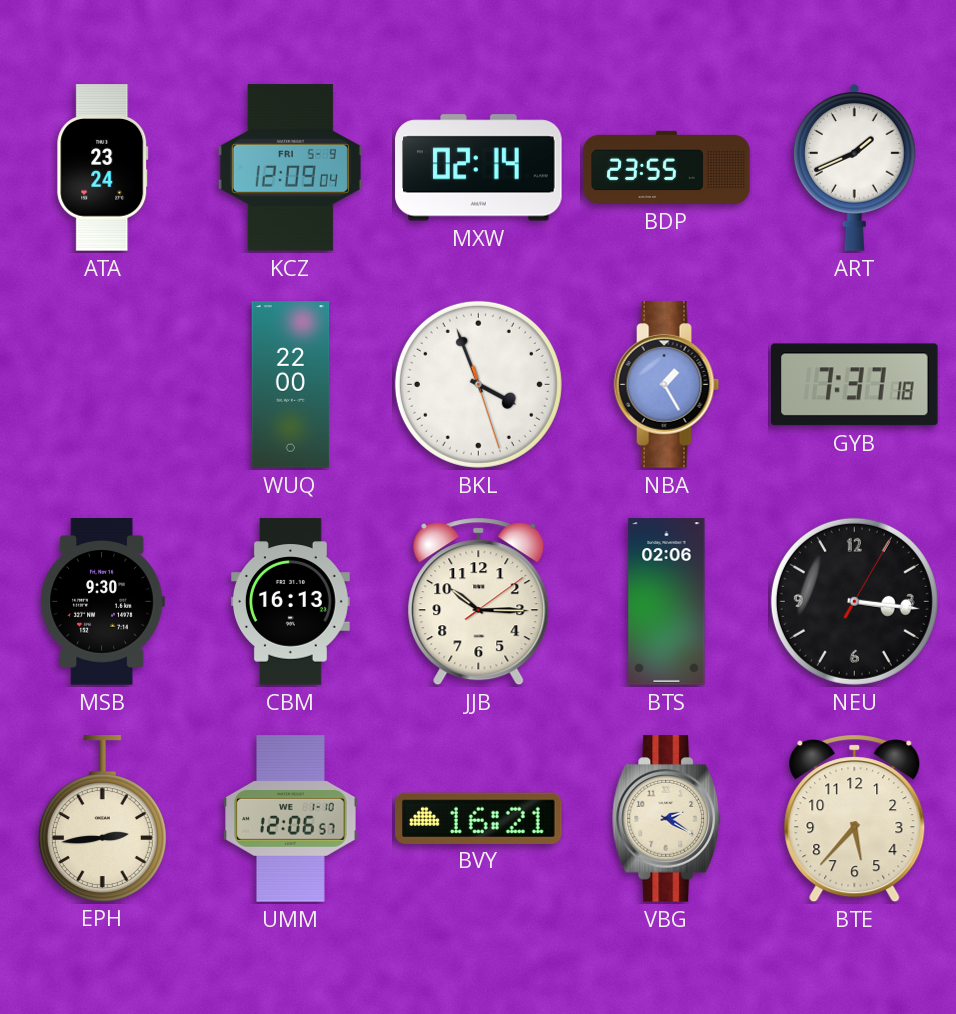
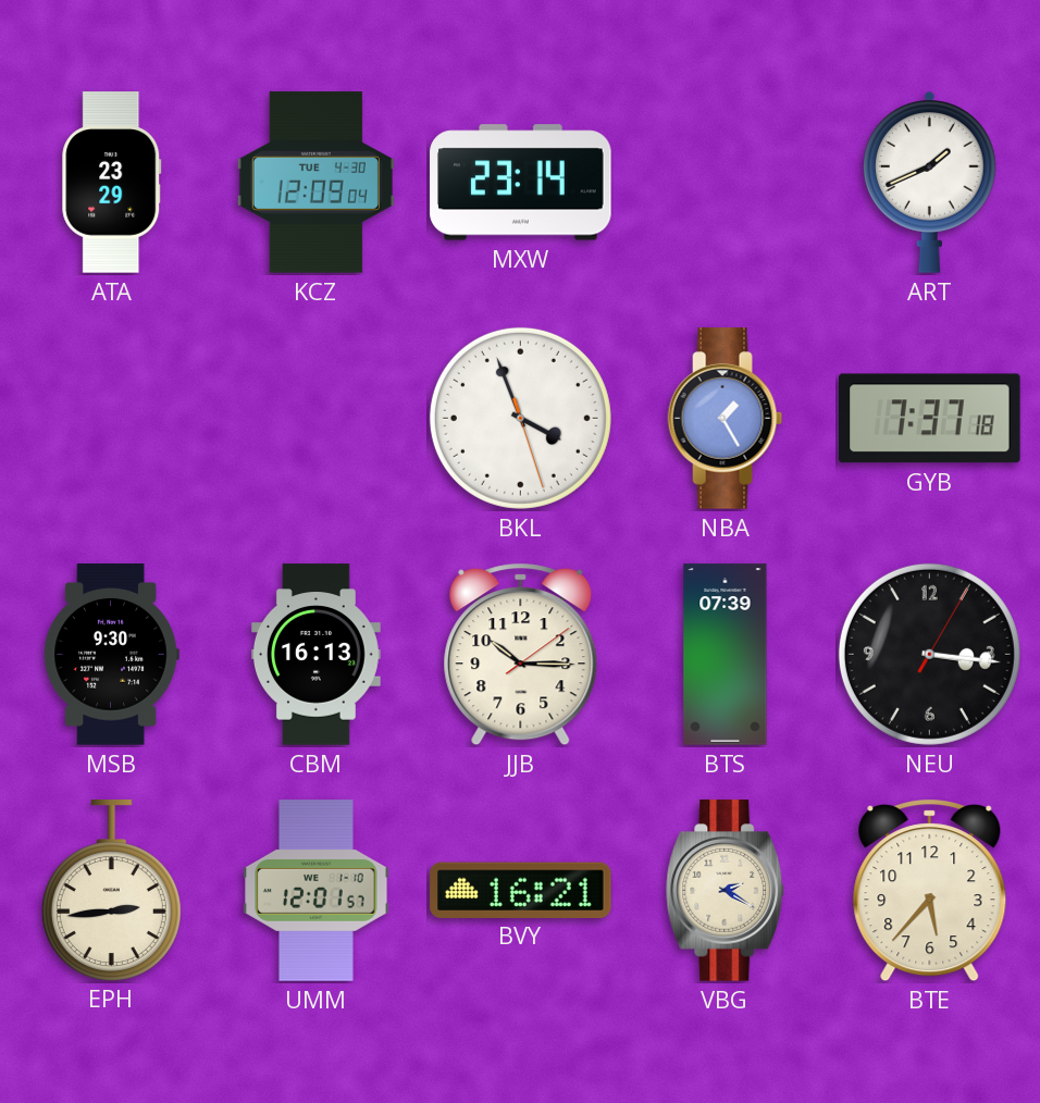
ATA: 23:24 -> 23:29 (112, 183)
KCZ date: FRI 5-9 -> TUE 4-30 (315, 183)
MXW: 02:14 -> 23:14 (521, 183)
BDP: 23:55 -> none (667, 167)
WUQ: 22:00 -> none (291, 385)
BTS: 02:06 -> 07:39 (726, 655)
UMM: 12:06 -> 12:01 (317, 891)
